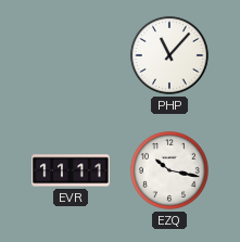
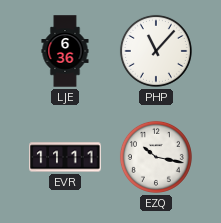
LJE: none -> 6:36 (65, 51)
